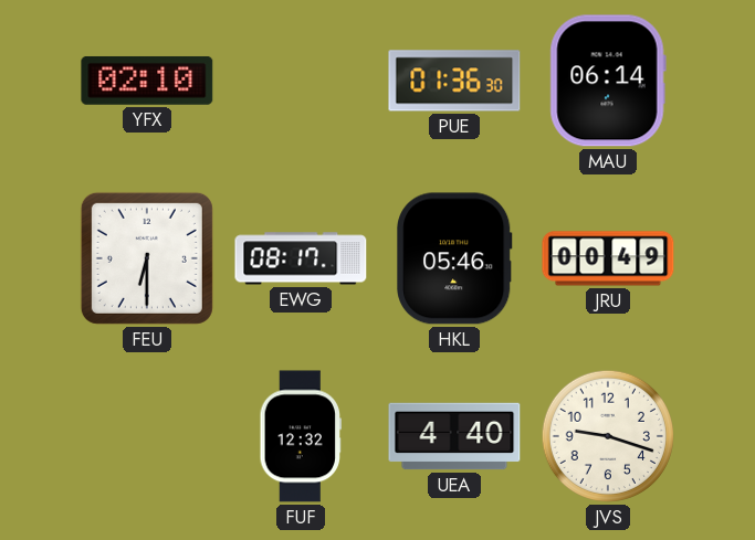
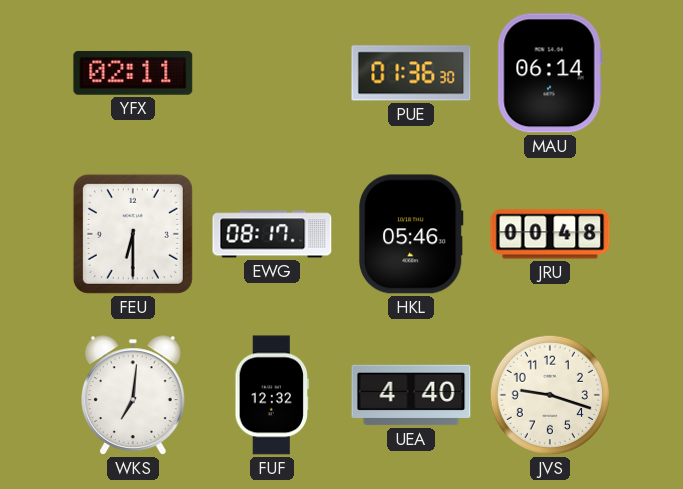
YFX: 02:10 -> 02:11 (133, 73)
JRU: 00:49 -> 00:48 (550, 234)
WKS: none -> 7:01 (133, 395)
